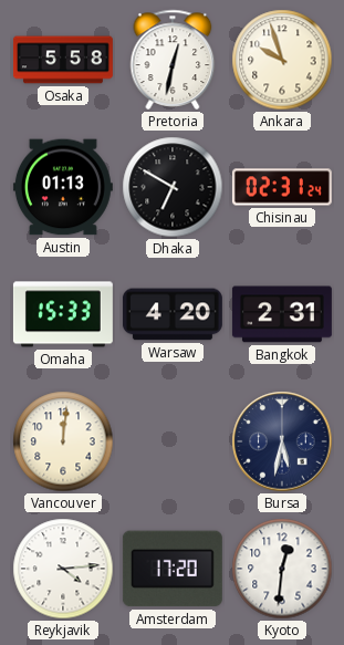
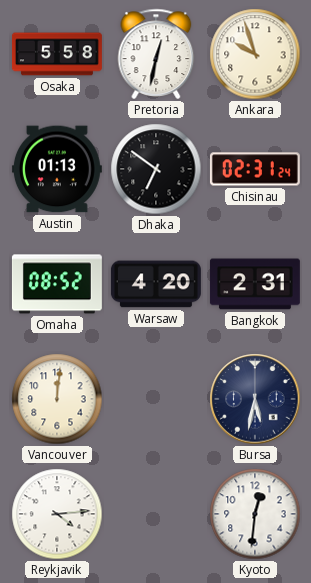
Dhaka: 6:50 -> 6:51 (156, 169)
Omaha: 15:33 -> 08:52 (57, 284)
Amsterdam: 17:20 -> none (173, 569)
